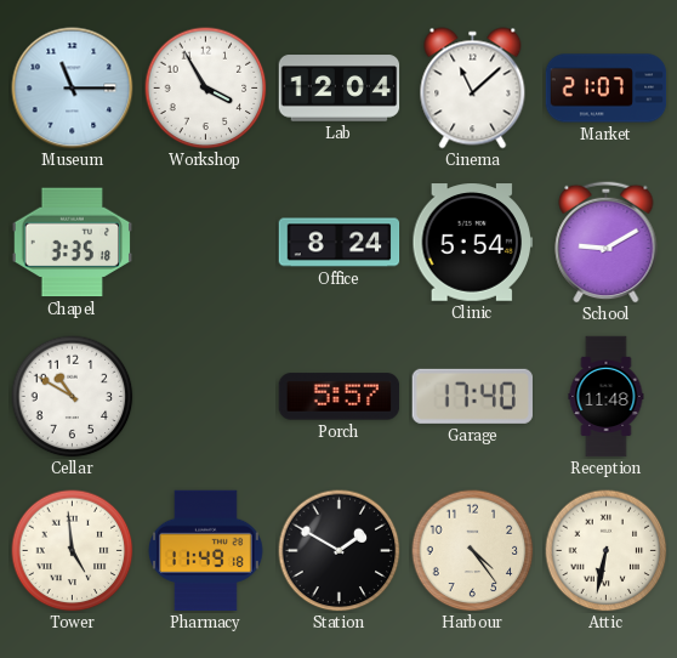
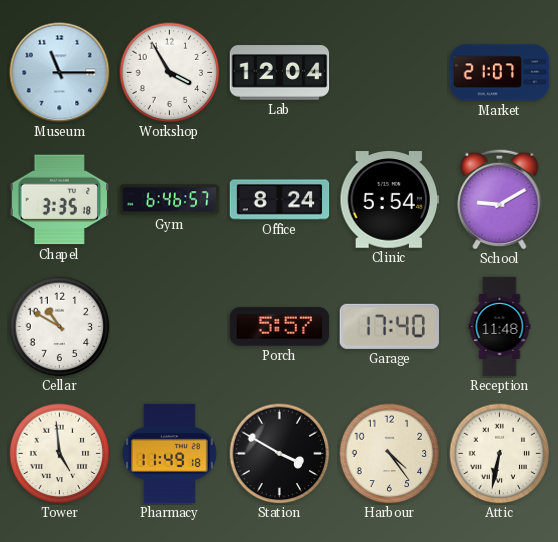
Cinema: 11:08 -> none (473, 89)
Gym: none -> 6:46 (170, 200)
Station: 1:50 -> 3:50 (280, 454)
